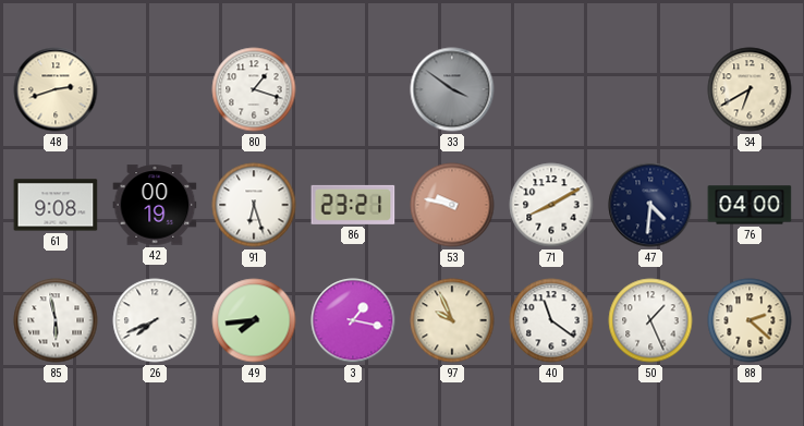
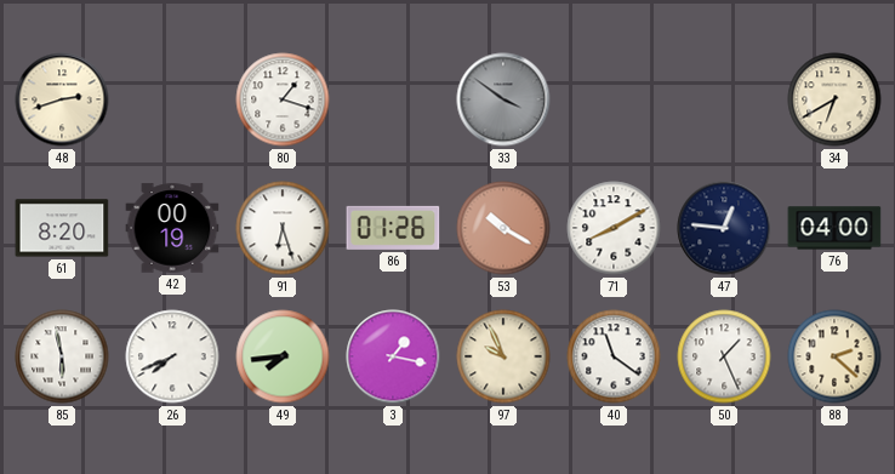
61: 9:08 -> 8:20 (62, 228)
86: 23:21 -> 01:26 (393, 228)
53: 9:47 -> 10:20 (503, 228)
47: 4:31 -> 12:46 (724, 228)
